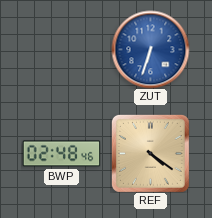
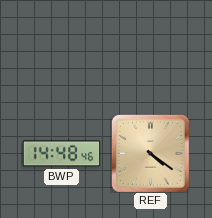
ZUT: 6:33 -> none (150, 49)
BWP: 02:48 -> 14:48 (61, 154)
